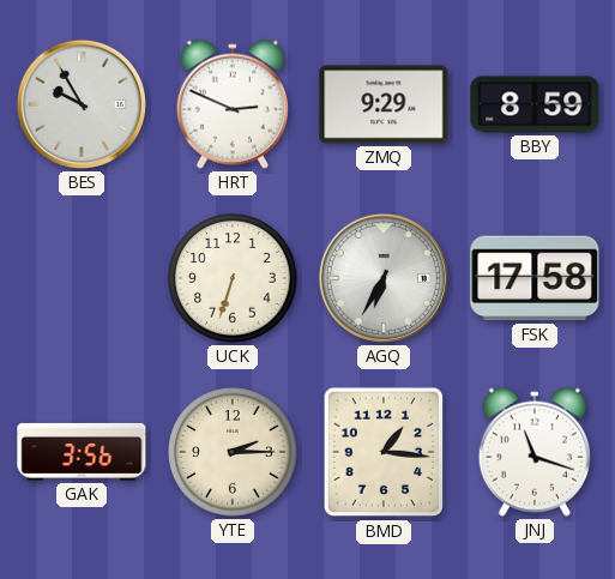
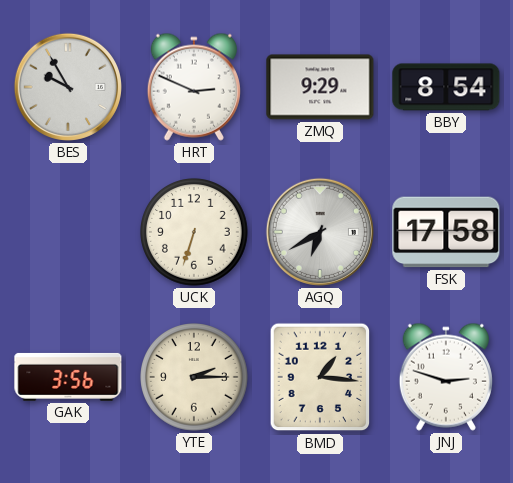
BBY: 8:59 -> 8:54 (446, 87)
AGQ: 6:35 -> 6:40 (320, 232)
JNJ: 11:18 -> 2:48 (446, 377)
